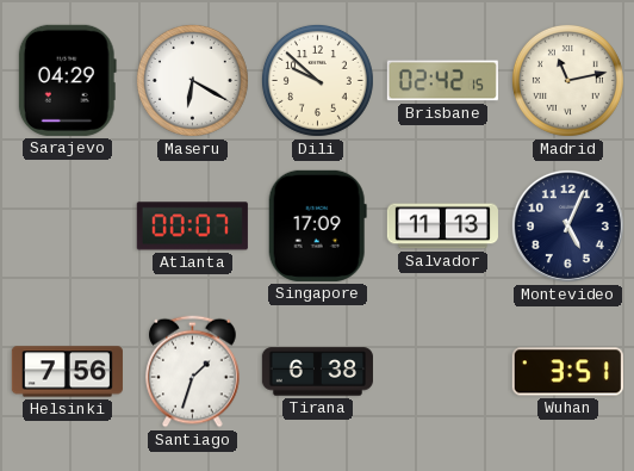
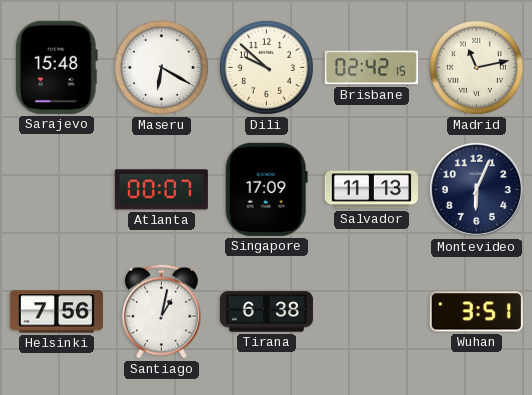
Sarajevo: 04:29 -> 15:48 (56, 67)
Montevideo: 5:04 -> 6:04 (476, 189)
Santiago: 1:33 -> 1:02 (162, 312)
